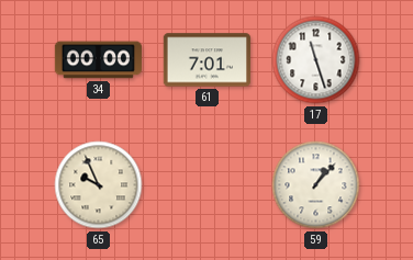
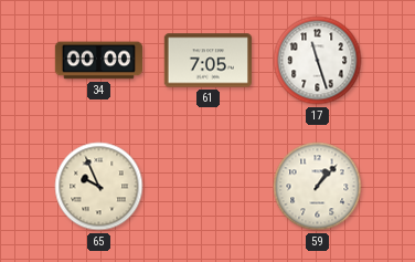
61: 7:01 -> 7:05 (208, 61)
